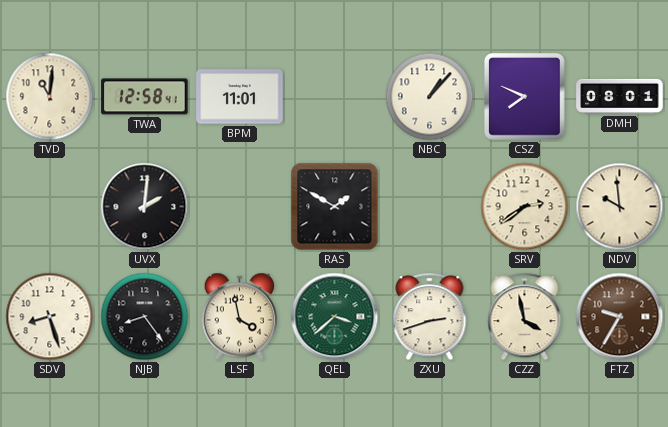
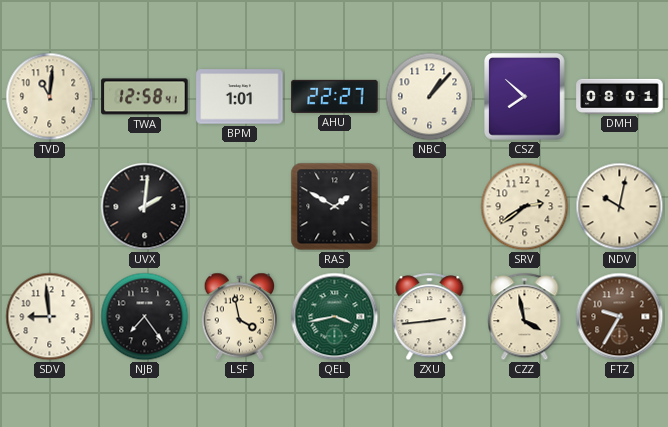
BPM: 11:01 -> 1:01 (240, 97)
AHU: none -> 22:27 (335, 96)
CSZ: 7:49 -> 7:52 (525, 97)
NDV: 9:59 -> 10:02 (620, 207)
SDV: 8:27 -> 8:59 (50, 317)
NJB: 8:24 -> 7:24 (145, 317)
QEL: 3:38 -> 3:43 (335, 317)
ZXU: 2:42 -> 2:44 (430, 317)
